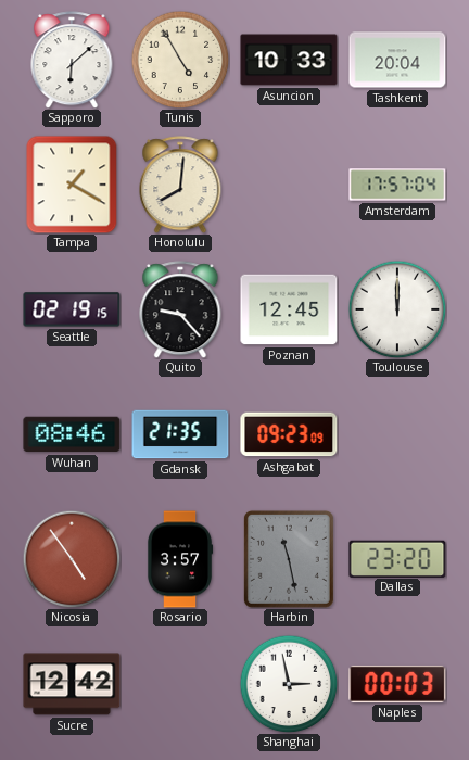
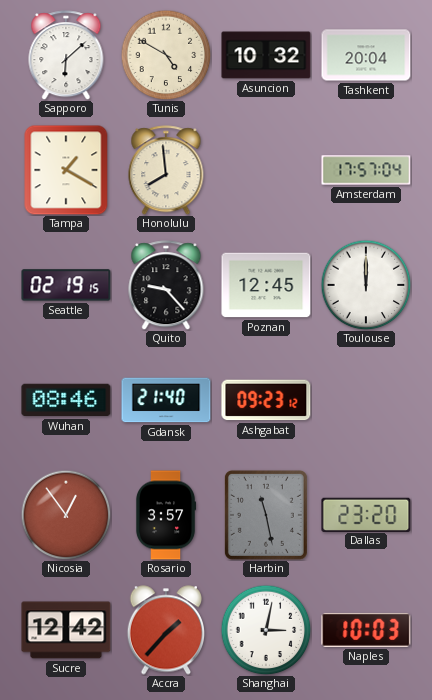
Tunis: 4:55 -> 4:50 (166, 55)
Asuncion: 10:33 -> 10:32 (266, 55)
Honolulu: 8:01 -> 7:59 (166, 170)
Gdansk: 21:35 -> 21:40 (166, 400)
Ashgabat: 09:23:09 -> 09:23:12 (266, 400)
Nicosia: 4:54 -> 12:54 (66, 515)
Accra: none -> 1:37 (165, 630)
Shanghai: 2:58 -> 3:02 (266, 630)
Naples: 00:03 -> 10:03 (366, 630)
